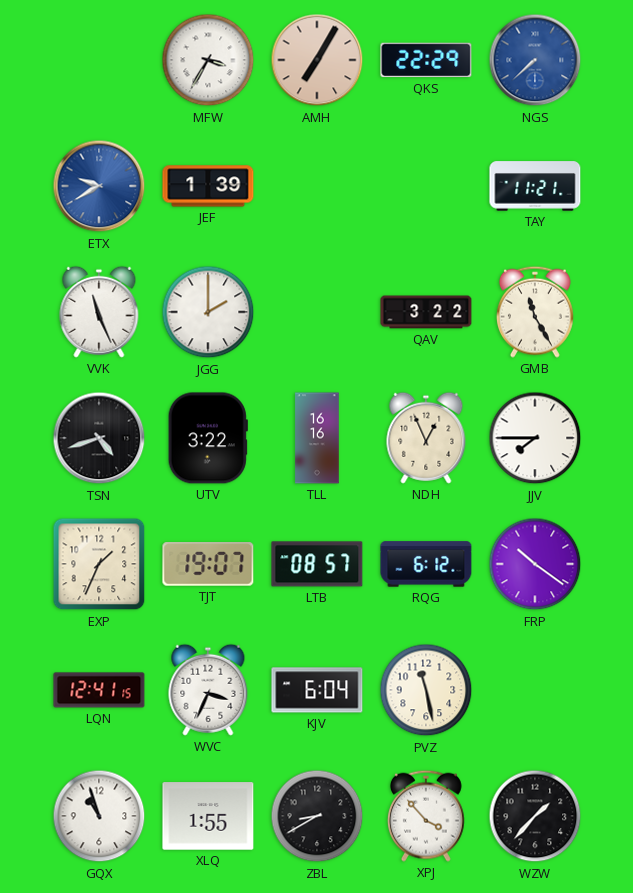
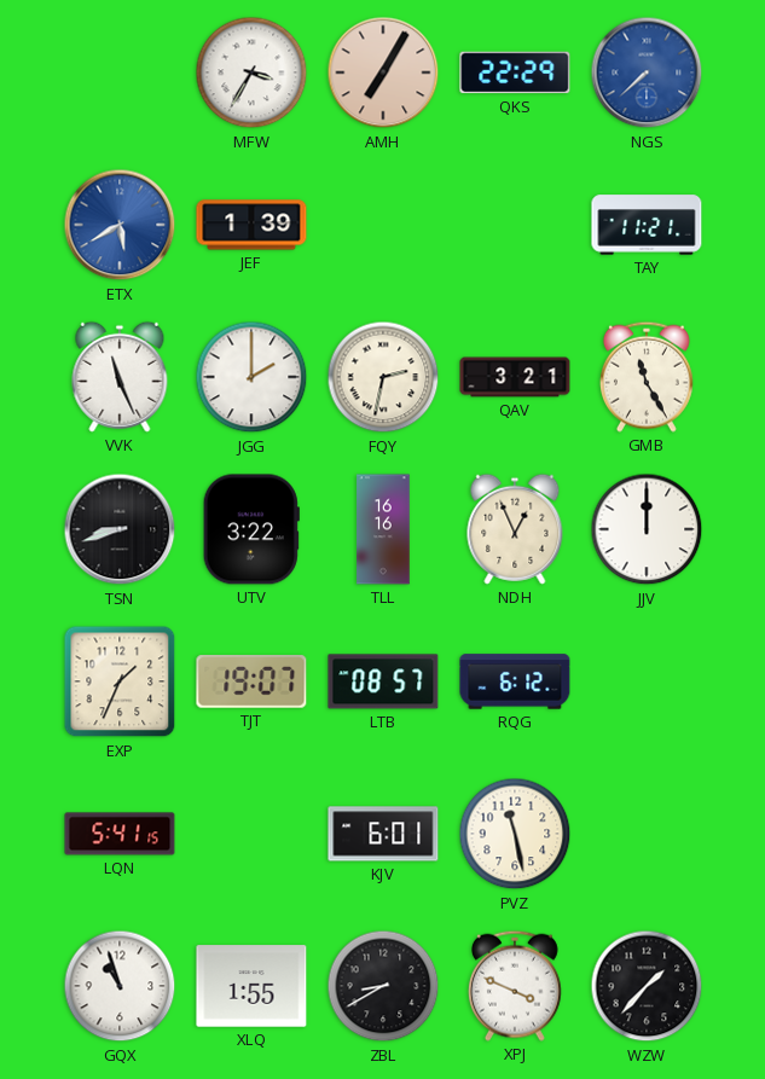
ETX: 9:40 -> 5:40 (120, 225)
FQY: none -> 2:32 (383, 377)
QAV: 3:22 -> 3:21 (515, 377)
TSN: 4:42 -> 8:42 (120, 529)
JJV: 7:45 -> 12:00 (647, 529)
FRP: 10:21 -> none (535, 564)
LQN: 12:41 -> 5:41 (120, 834)
WVC: 3:34 -> none (208, 690)
KJV: 6:04 -> 6:01 (383, 834)
XPJ: 3:53 -> 3:49 (515, 986)
